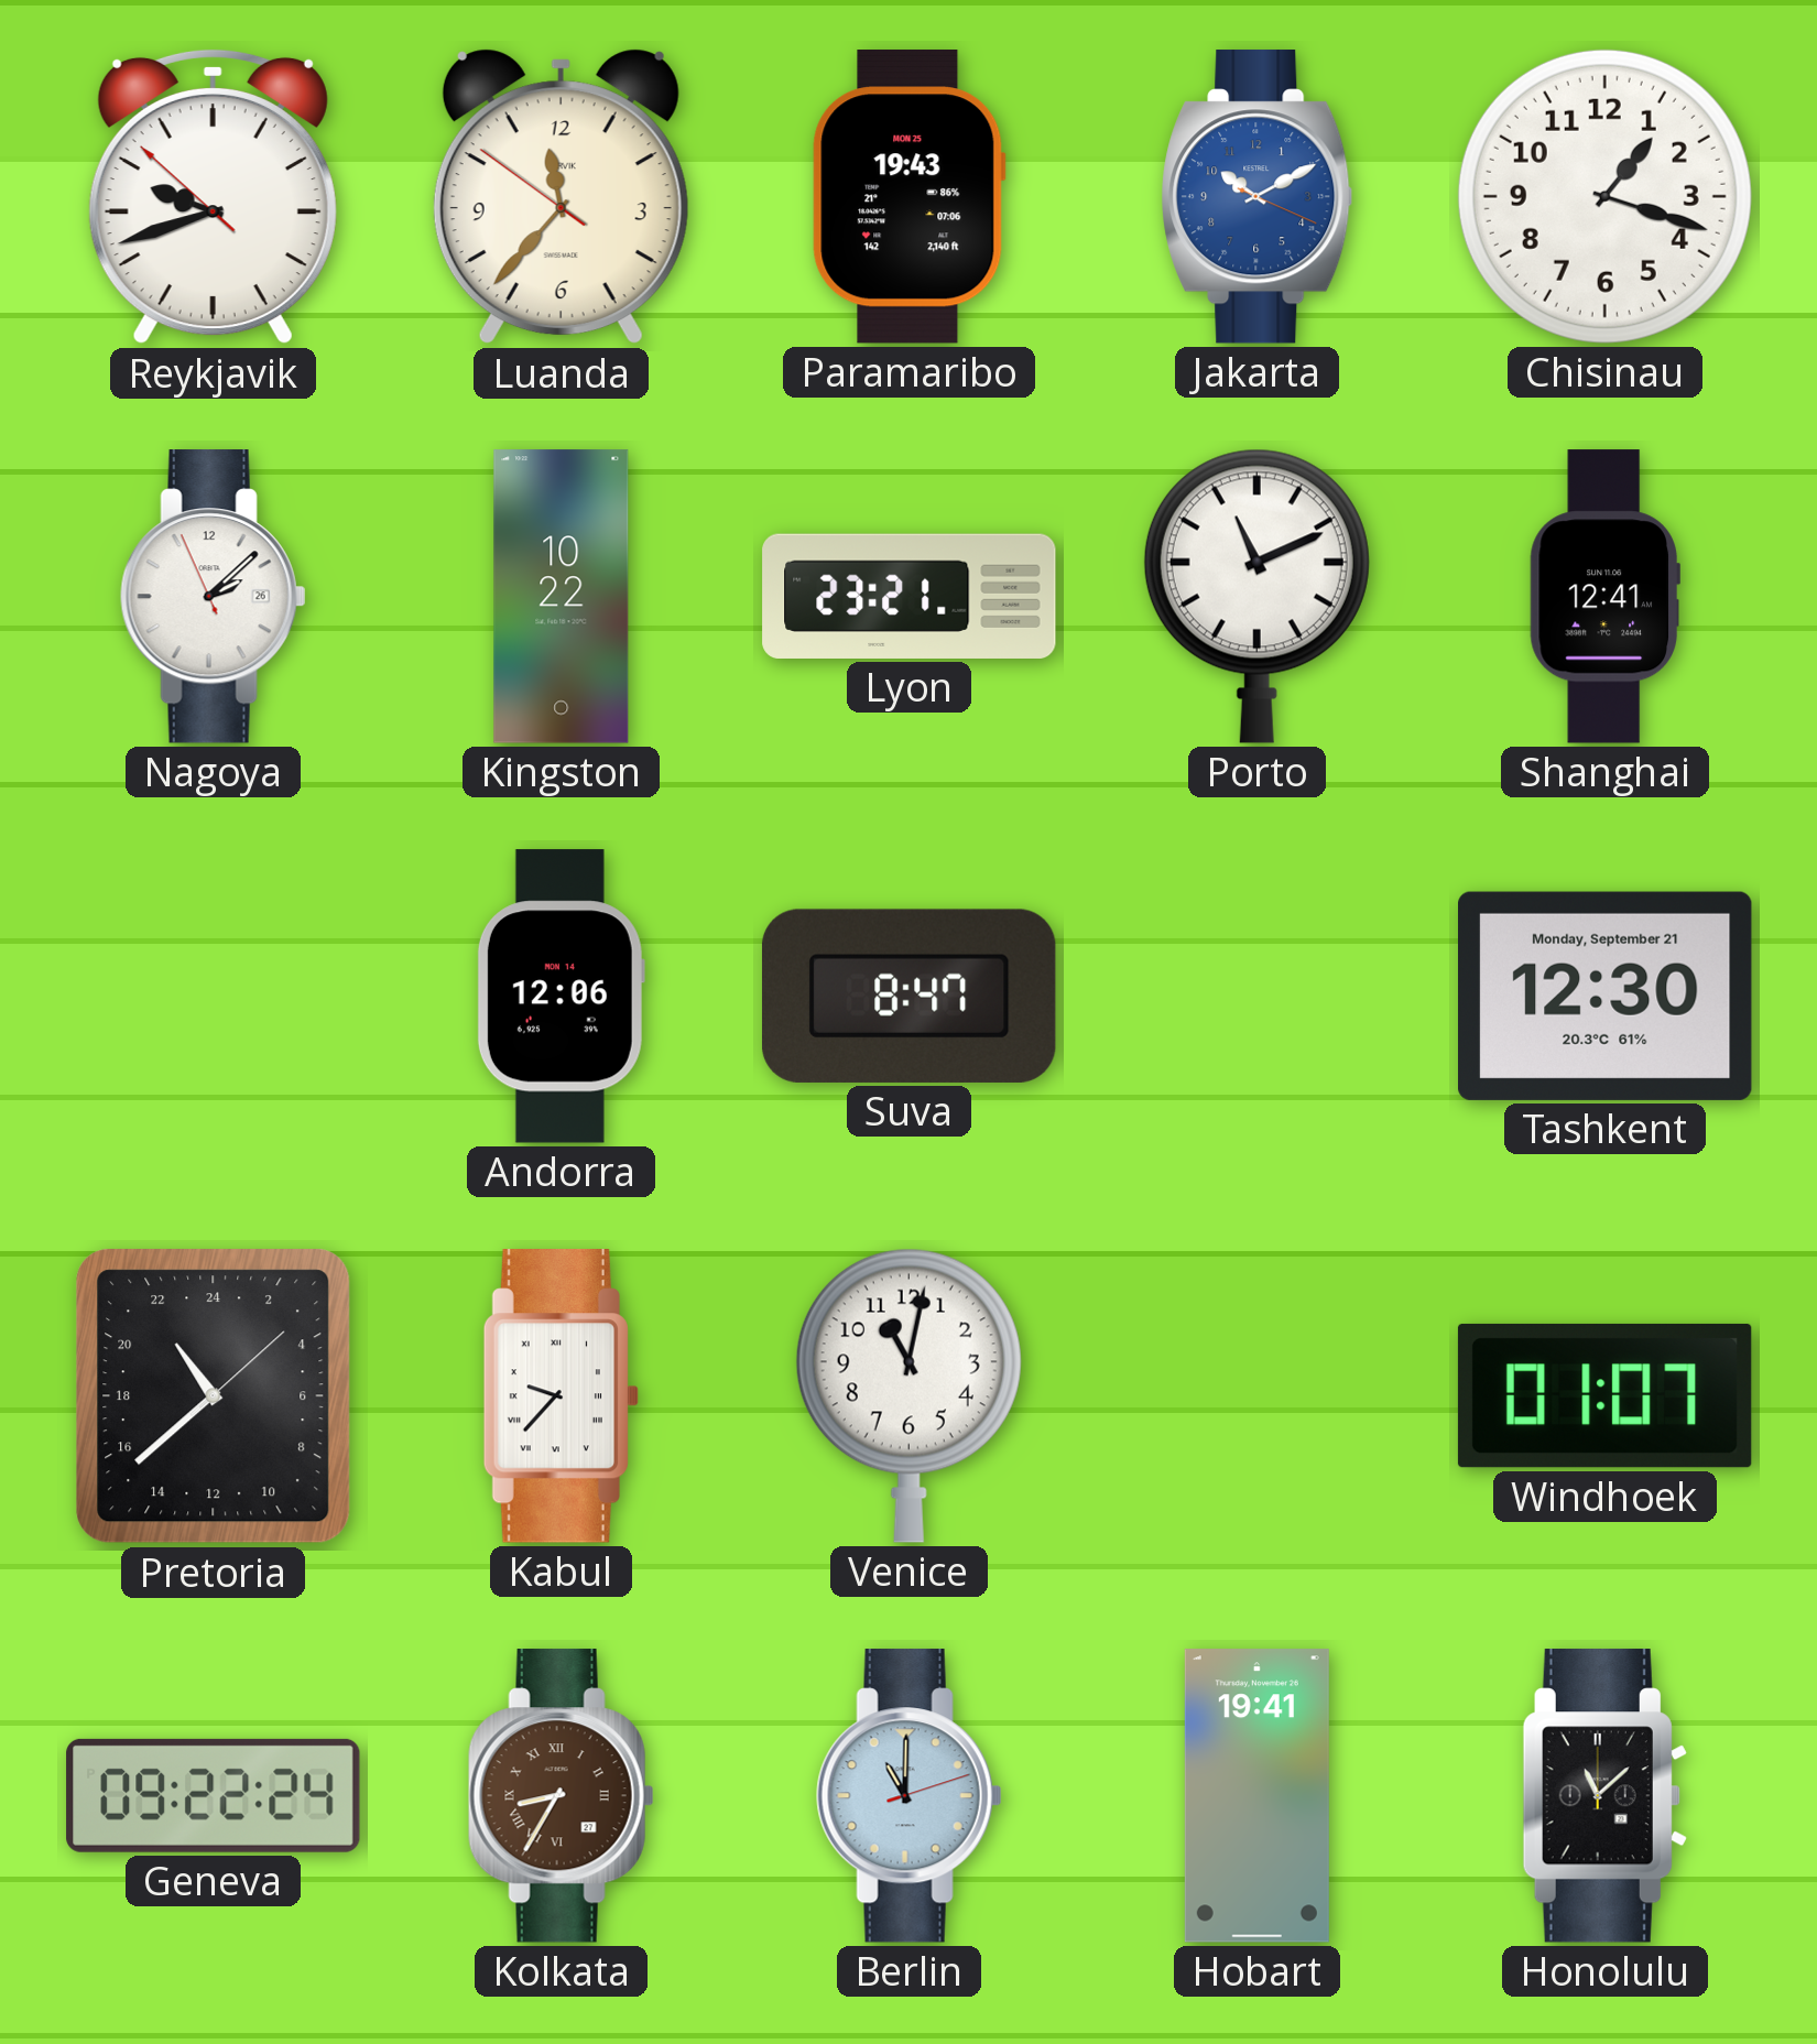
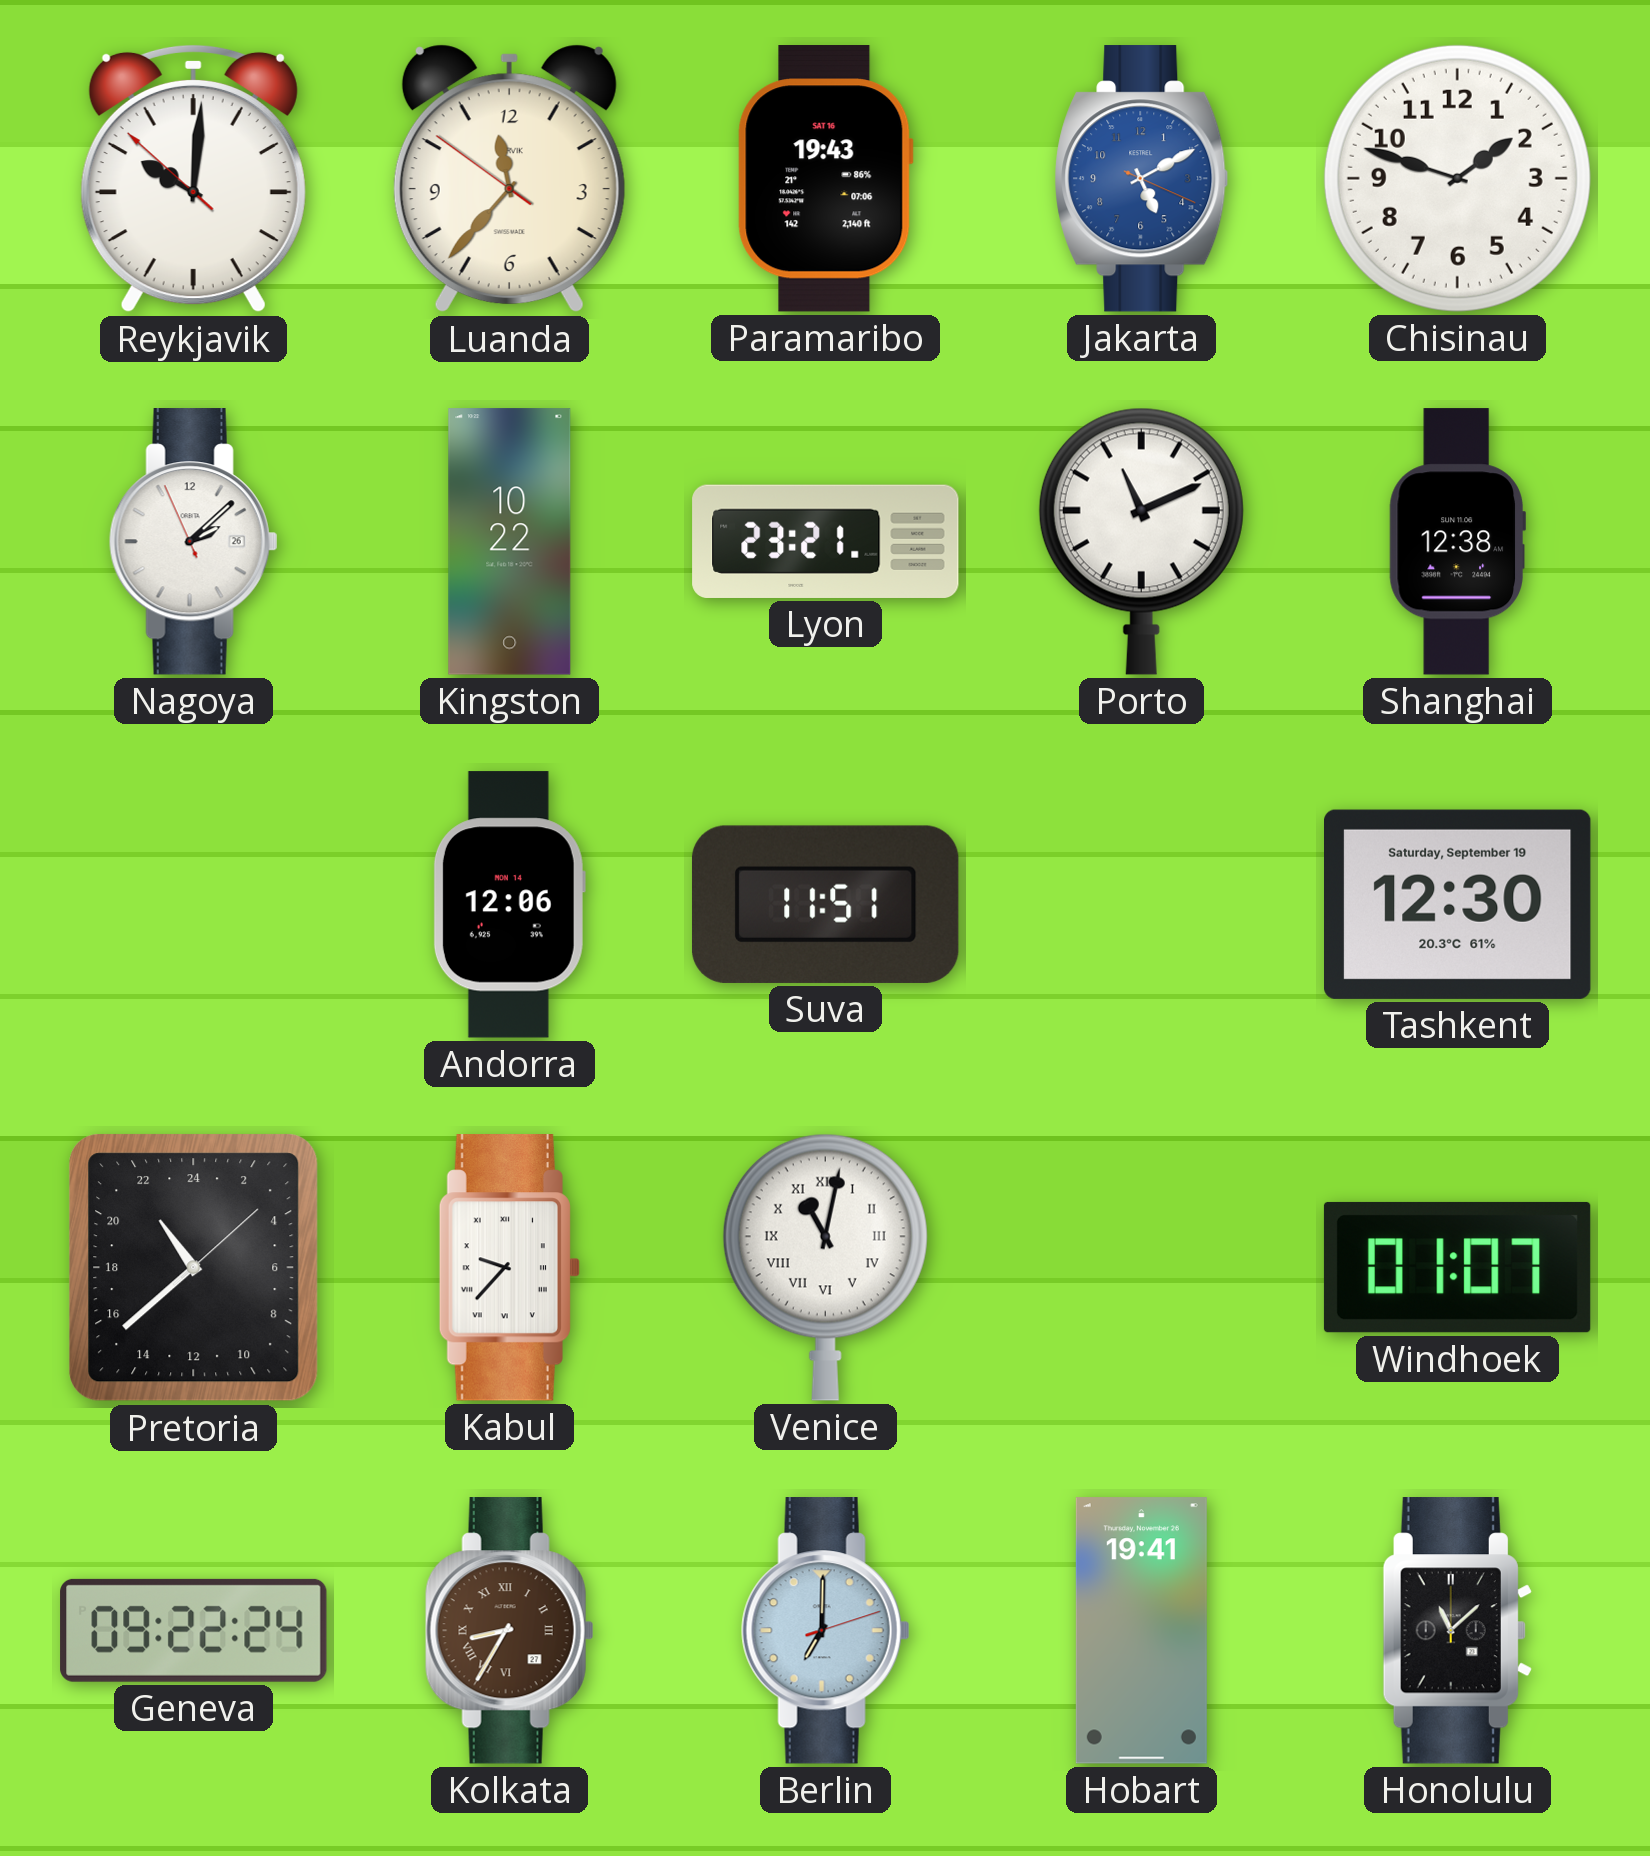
Reykjavik: 9:41 -> 10:00 (193, 179)
Paramaribo date: MON 25 -> SAT 16 (825, 179)
Jakarta: 10:10 -> 5:10 (1142, 179)
Chisinau: 1:18 -> 1:48 (1457, 178)
Shanghai: 12:41 -> 12:38 (1457, 542)
Suva: 8:47 -> 11:51 (825, 904)
Tashkent date: Monday, September 21 -> Saturday, September 19 (1458, 904)
Venice numerals: Arabic -> Roman (825, 1267)
Berlin: 11:00 -> 7:00 (825, 1631)
